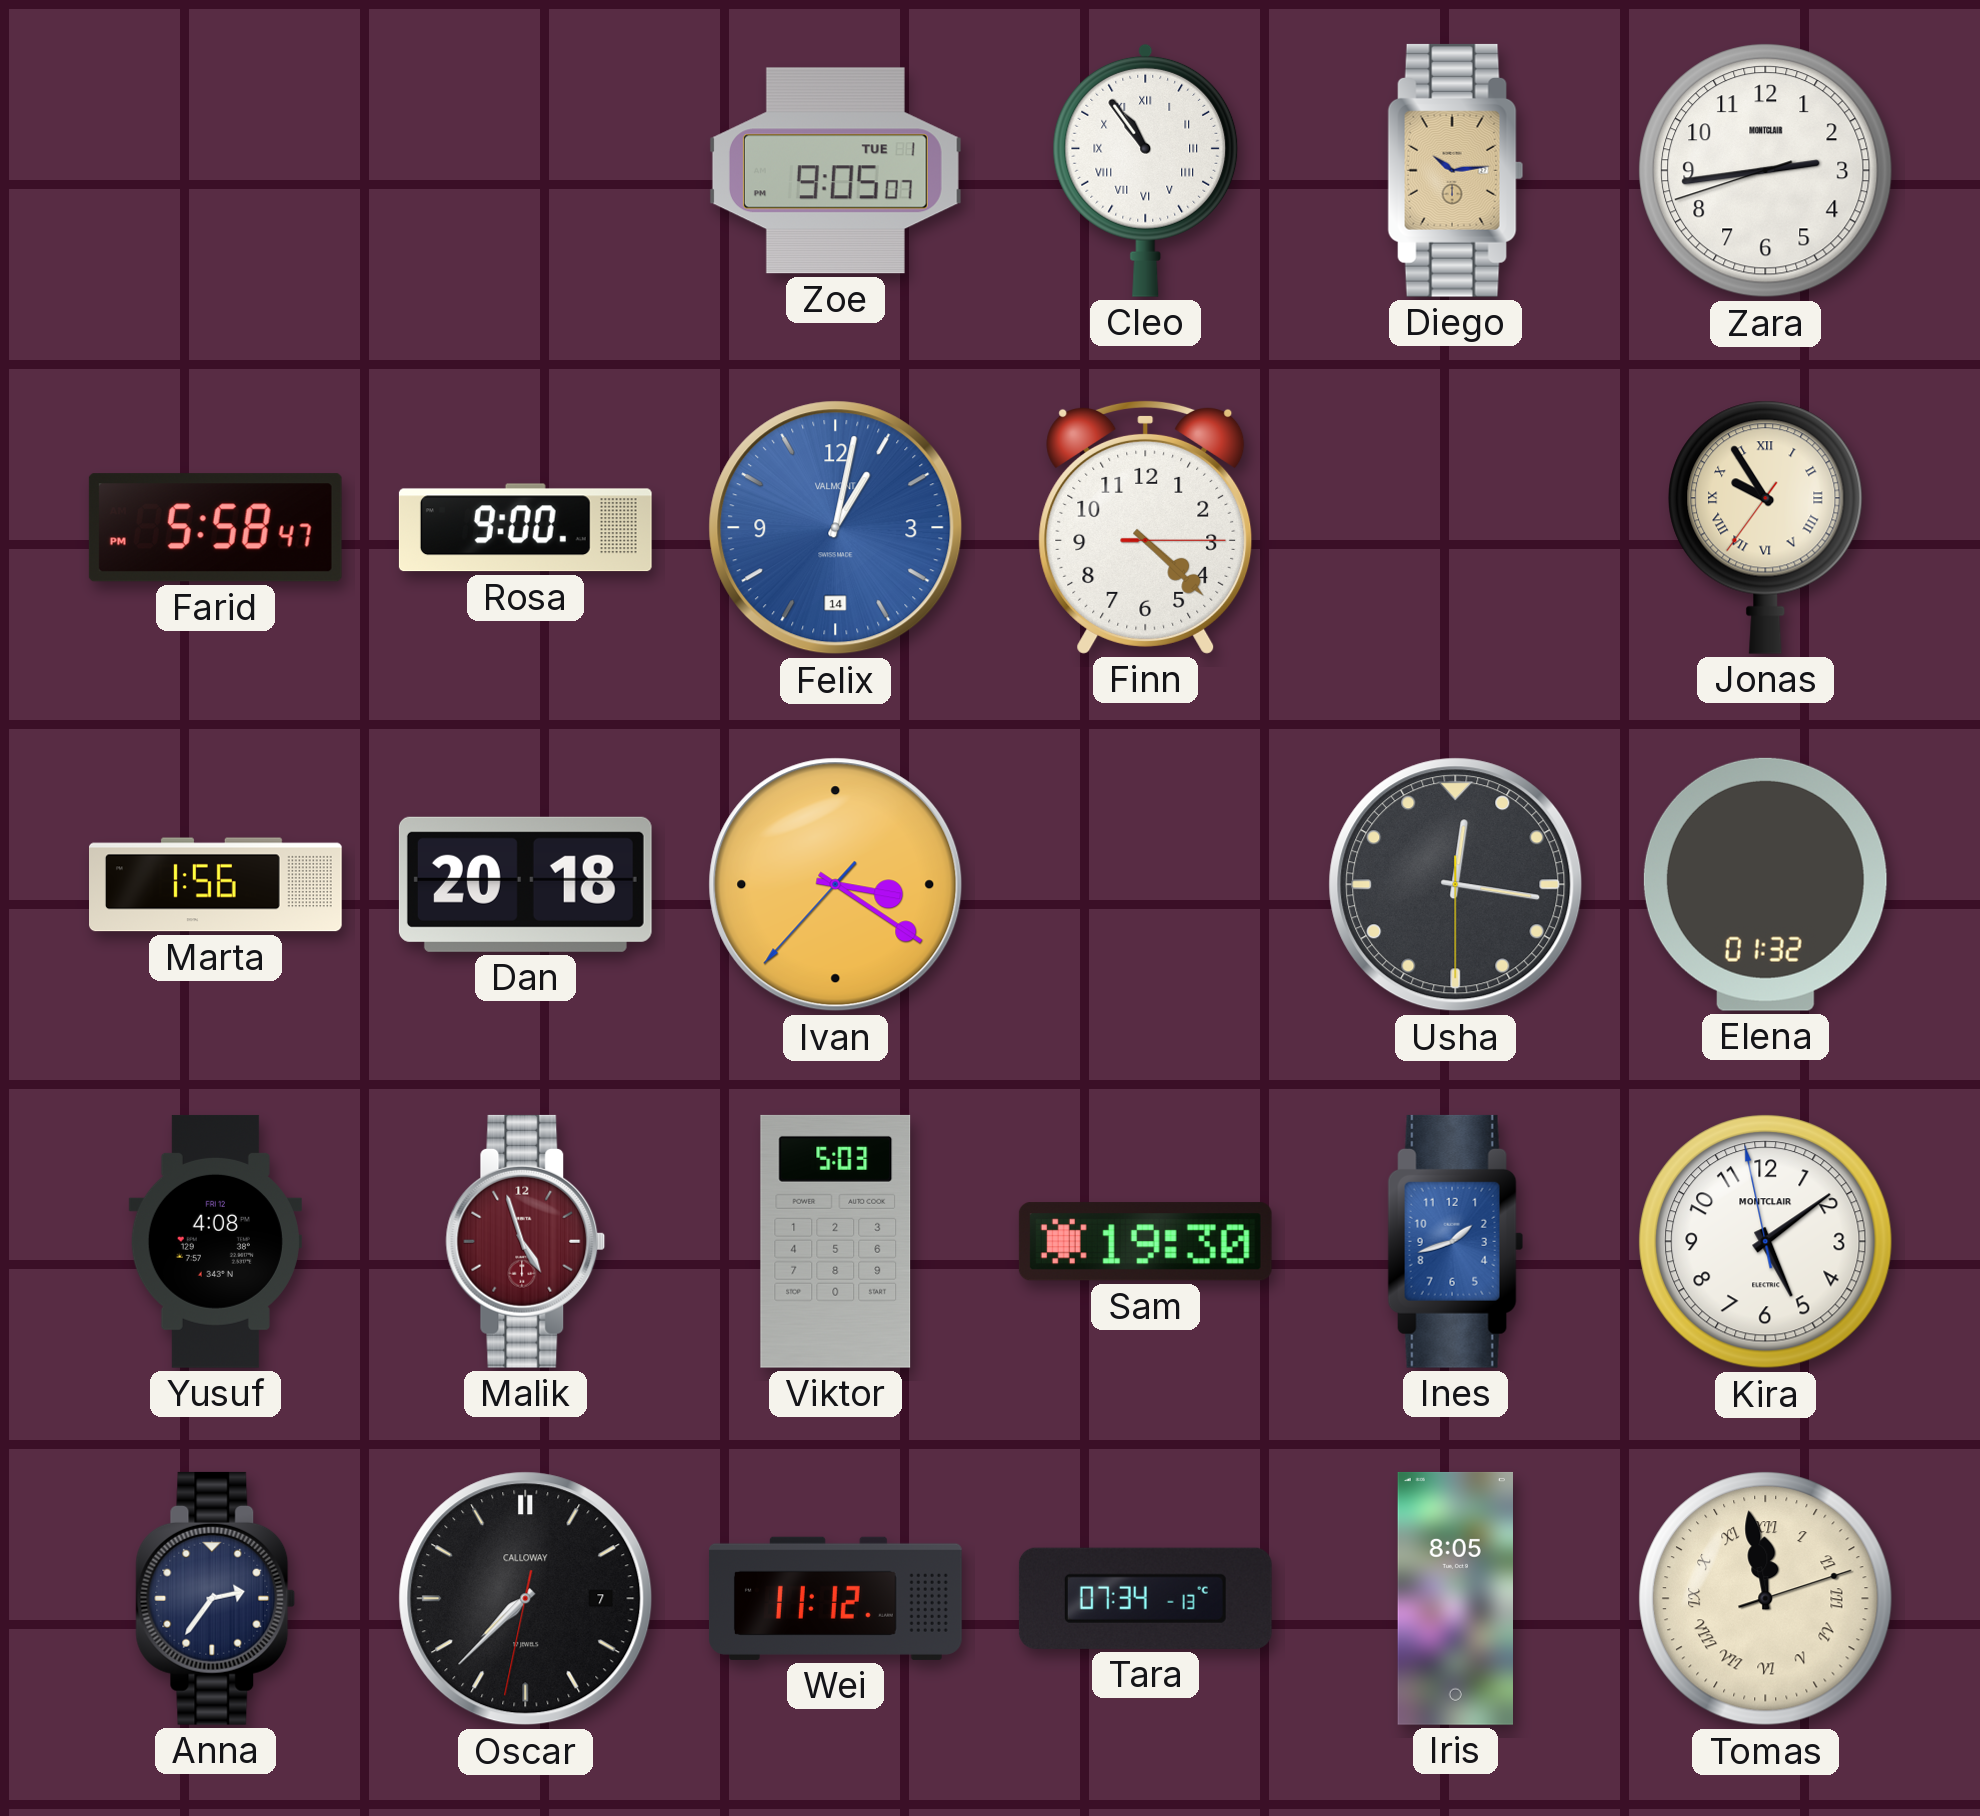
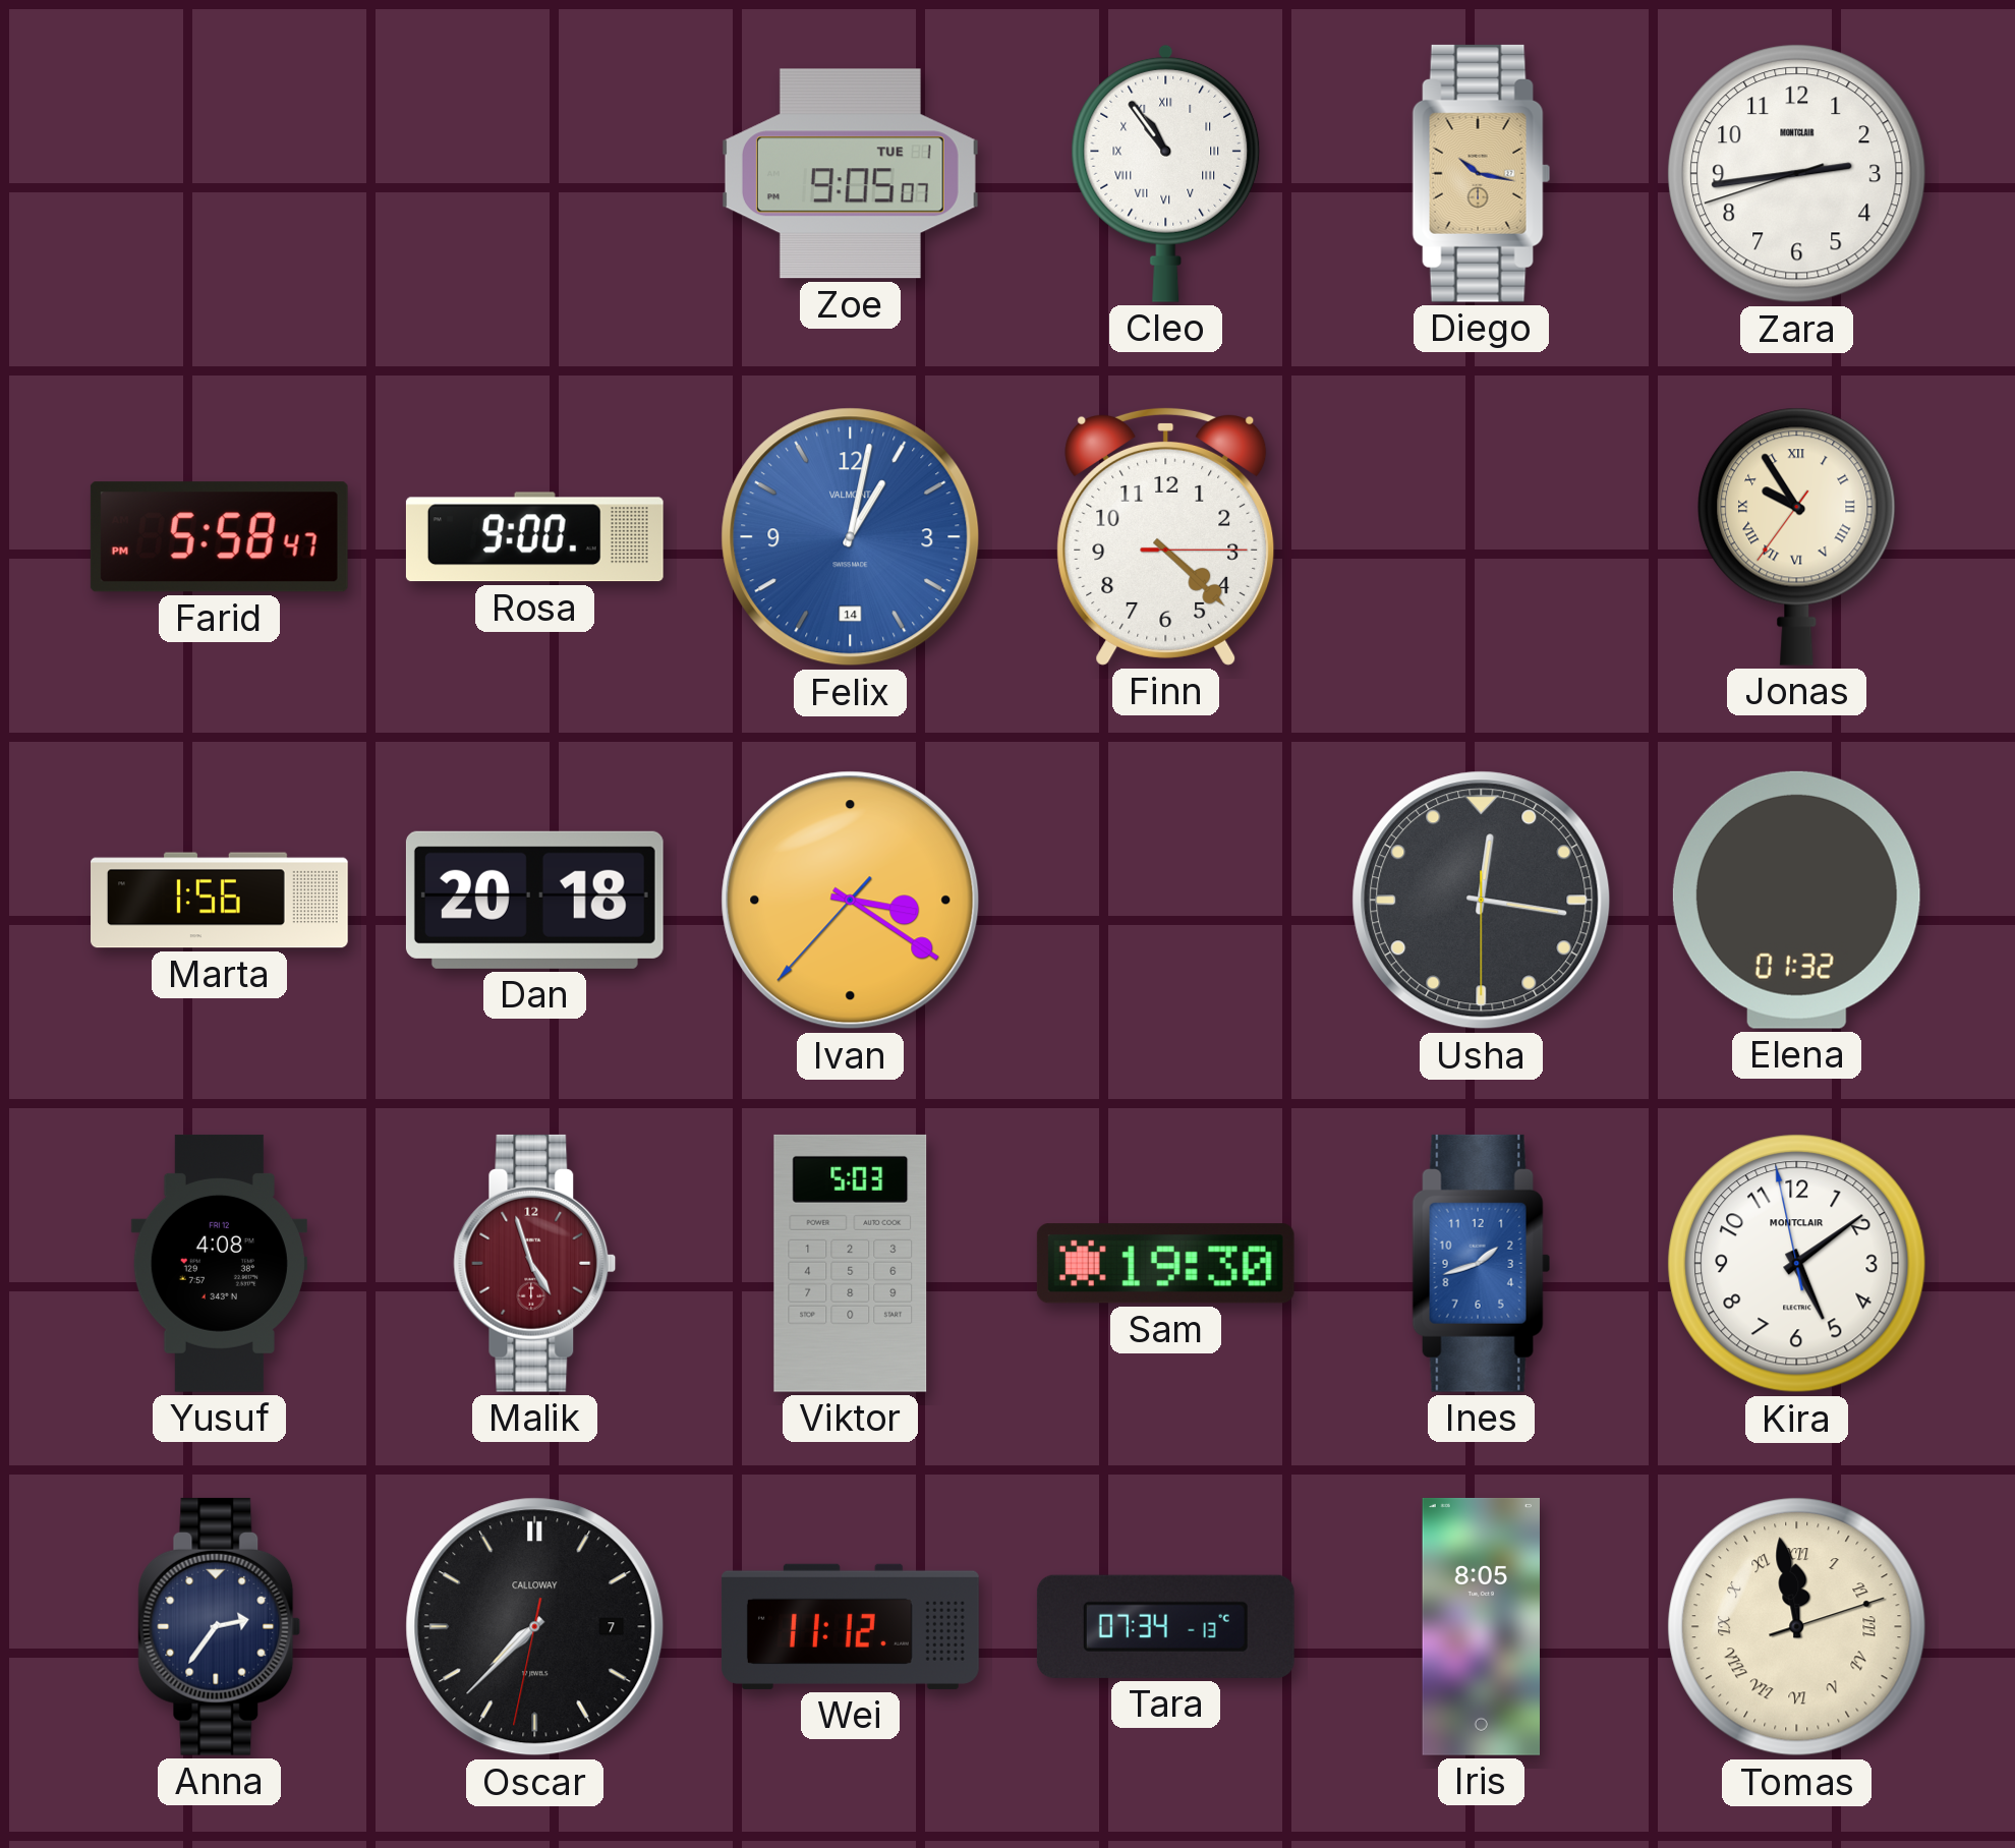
Diego: 10:14 -> 10:17 (1482, 173)
